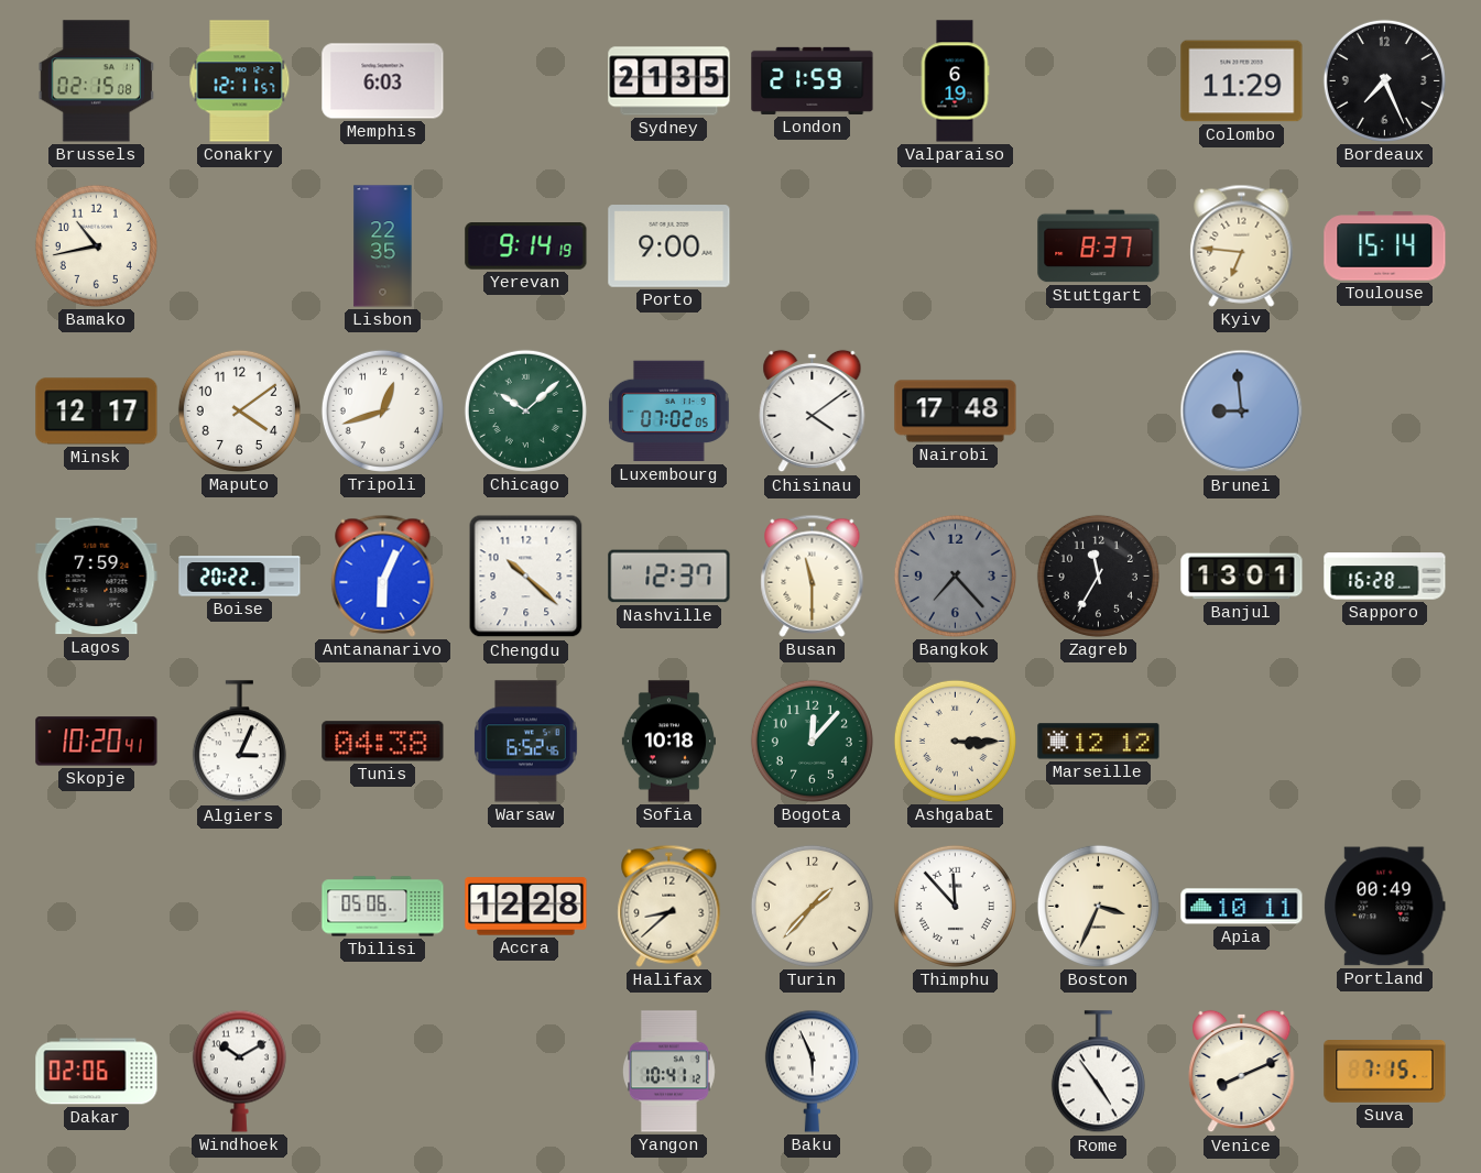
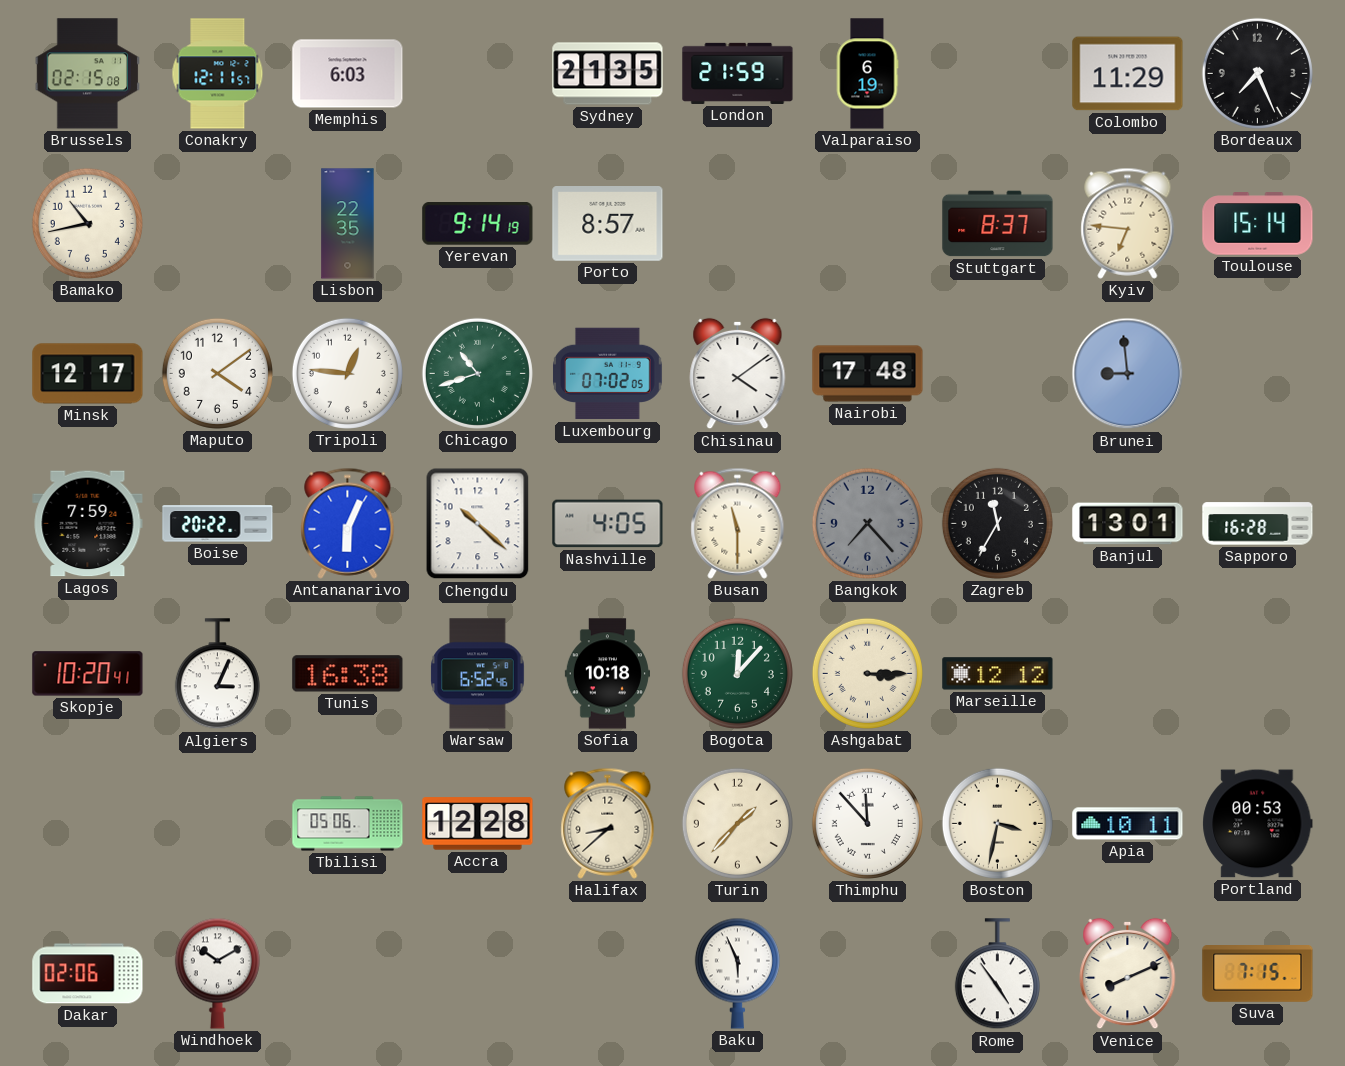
Porto: 9:00 -> 8:57 (608, 224)
Tripoli: 12:42 -> 12:46 (347, 373)
Chicago: 10:08 -> 10:42 (477, 373)
Nashville: 12:37 -> 4:05 (608, 524)
Tunis: 04:38 -> 16:38 (348, 674)
Boston: 3:34 -> 3:32 (997, 823)
Portland: 00:49 -> 00:53 (1258, 824)
Yangon: 10:41 -> none (668, 1072)
